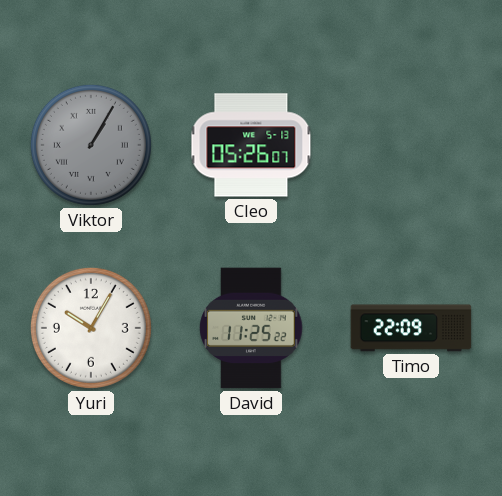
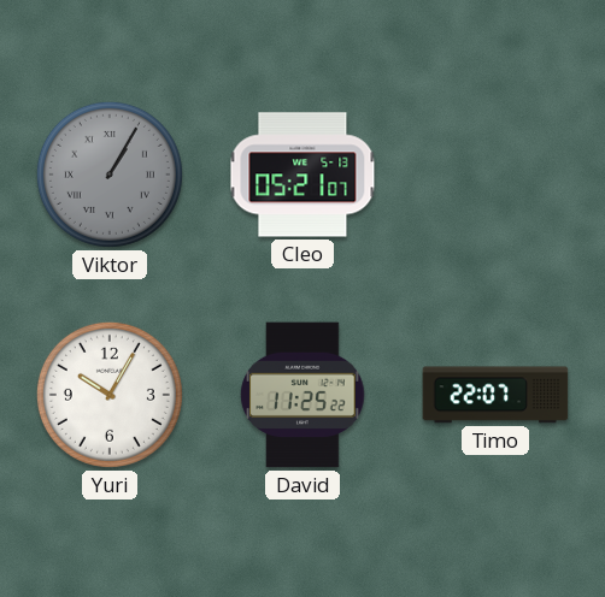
Cleo: 05:26 -> 05:21 (302, 175)
Timo: 22:09 -> 22:07 (495, 395)
